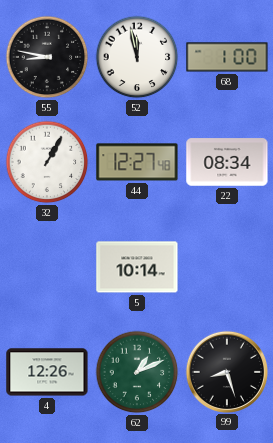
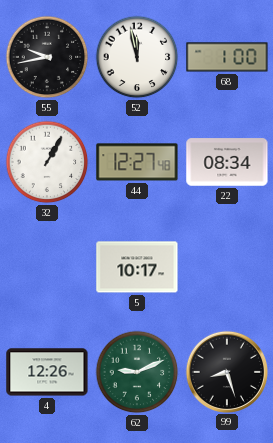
55: 8:47 -> 9:43 (47, 57)
5: 10:14 -> 10:17 (137, 267)
62: 1:11 -> 9:11 (137, 372)
